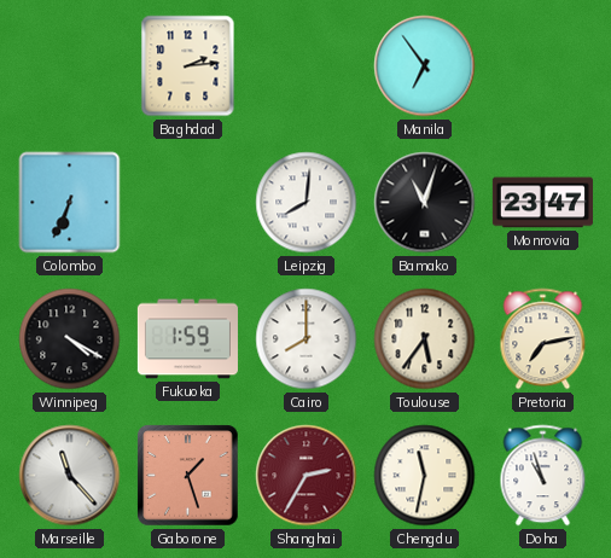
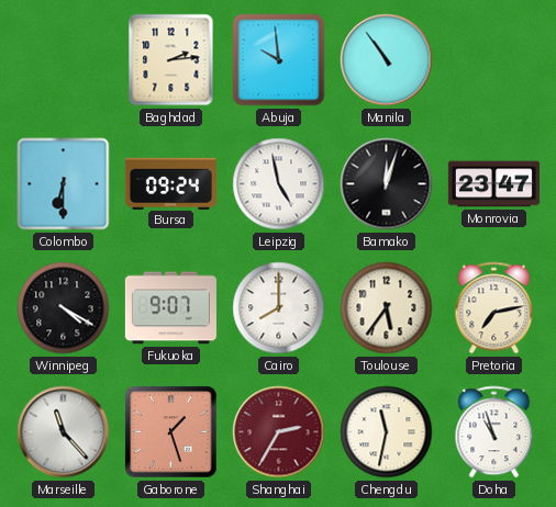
Abuja: none -> 9:59 (279, 60)
Manila: 6:54 -> 10:54 (387, 60)
Colombo: 6:34 -> 6:30 (64, 184)
Bursa: none -> 09:24 (170, 183)
Leipzig: 8:01 -> 4:58 (279, 184)
Bamako: 11:03 -> 12:03 (387, 184)
Fukuoka: 1:59 -> 9:07 (170, 308)
